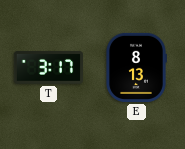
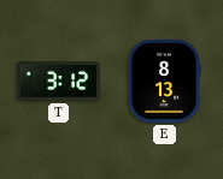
T: 3:17 -> 3:12 (58, 82)
